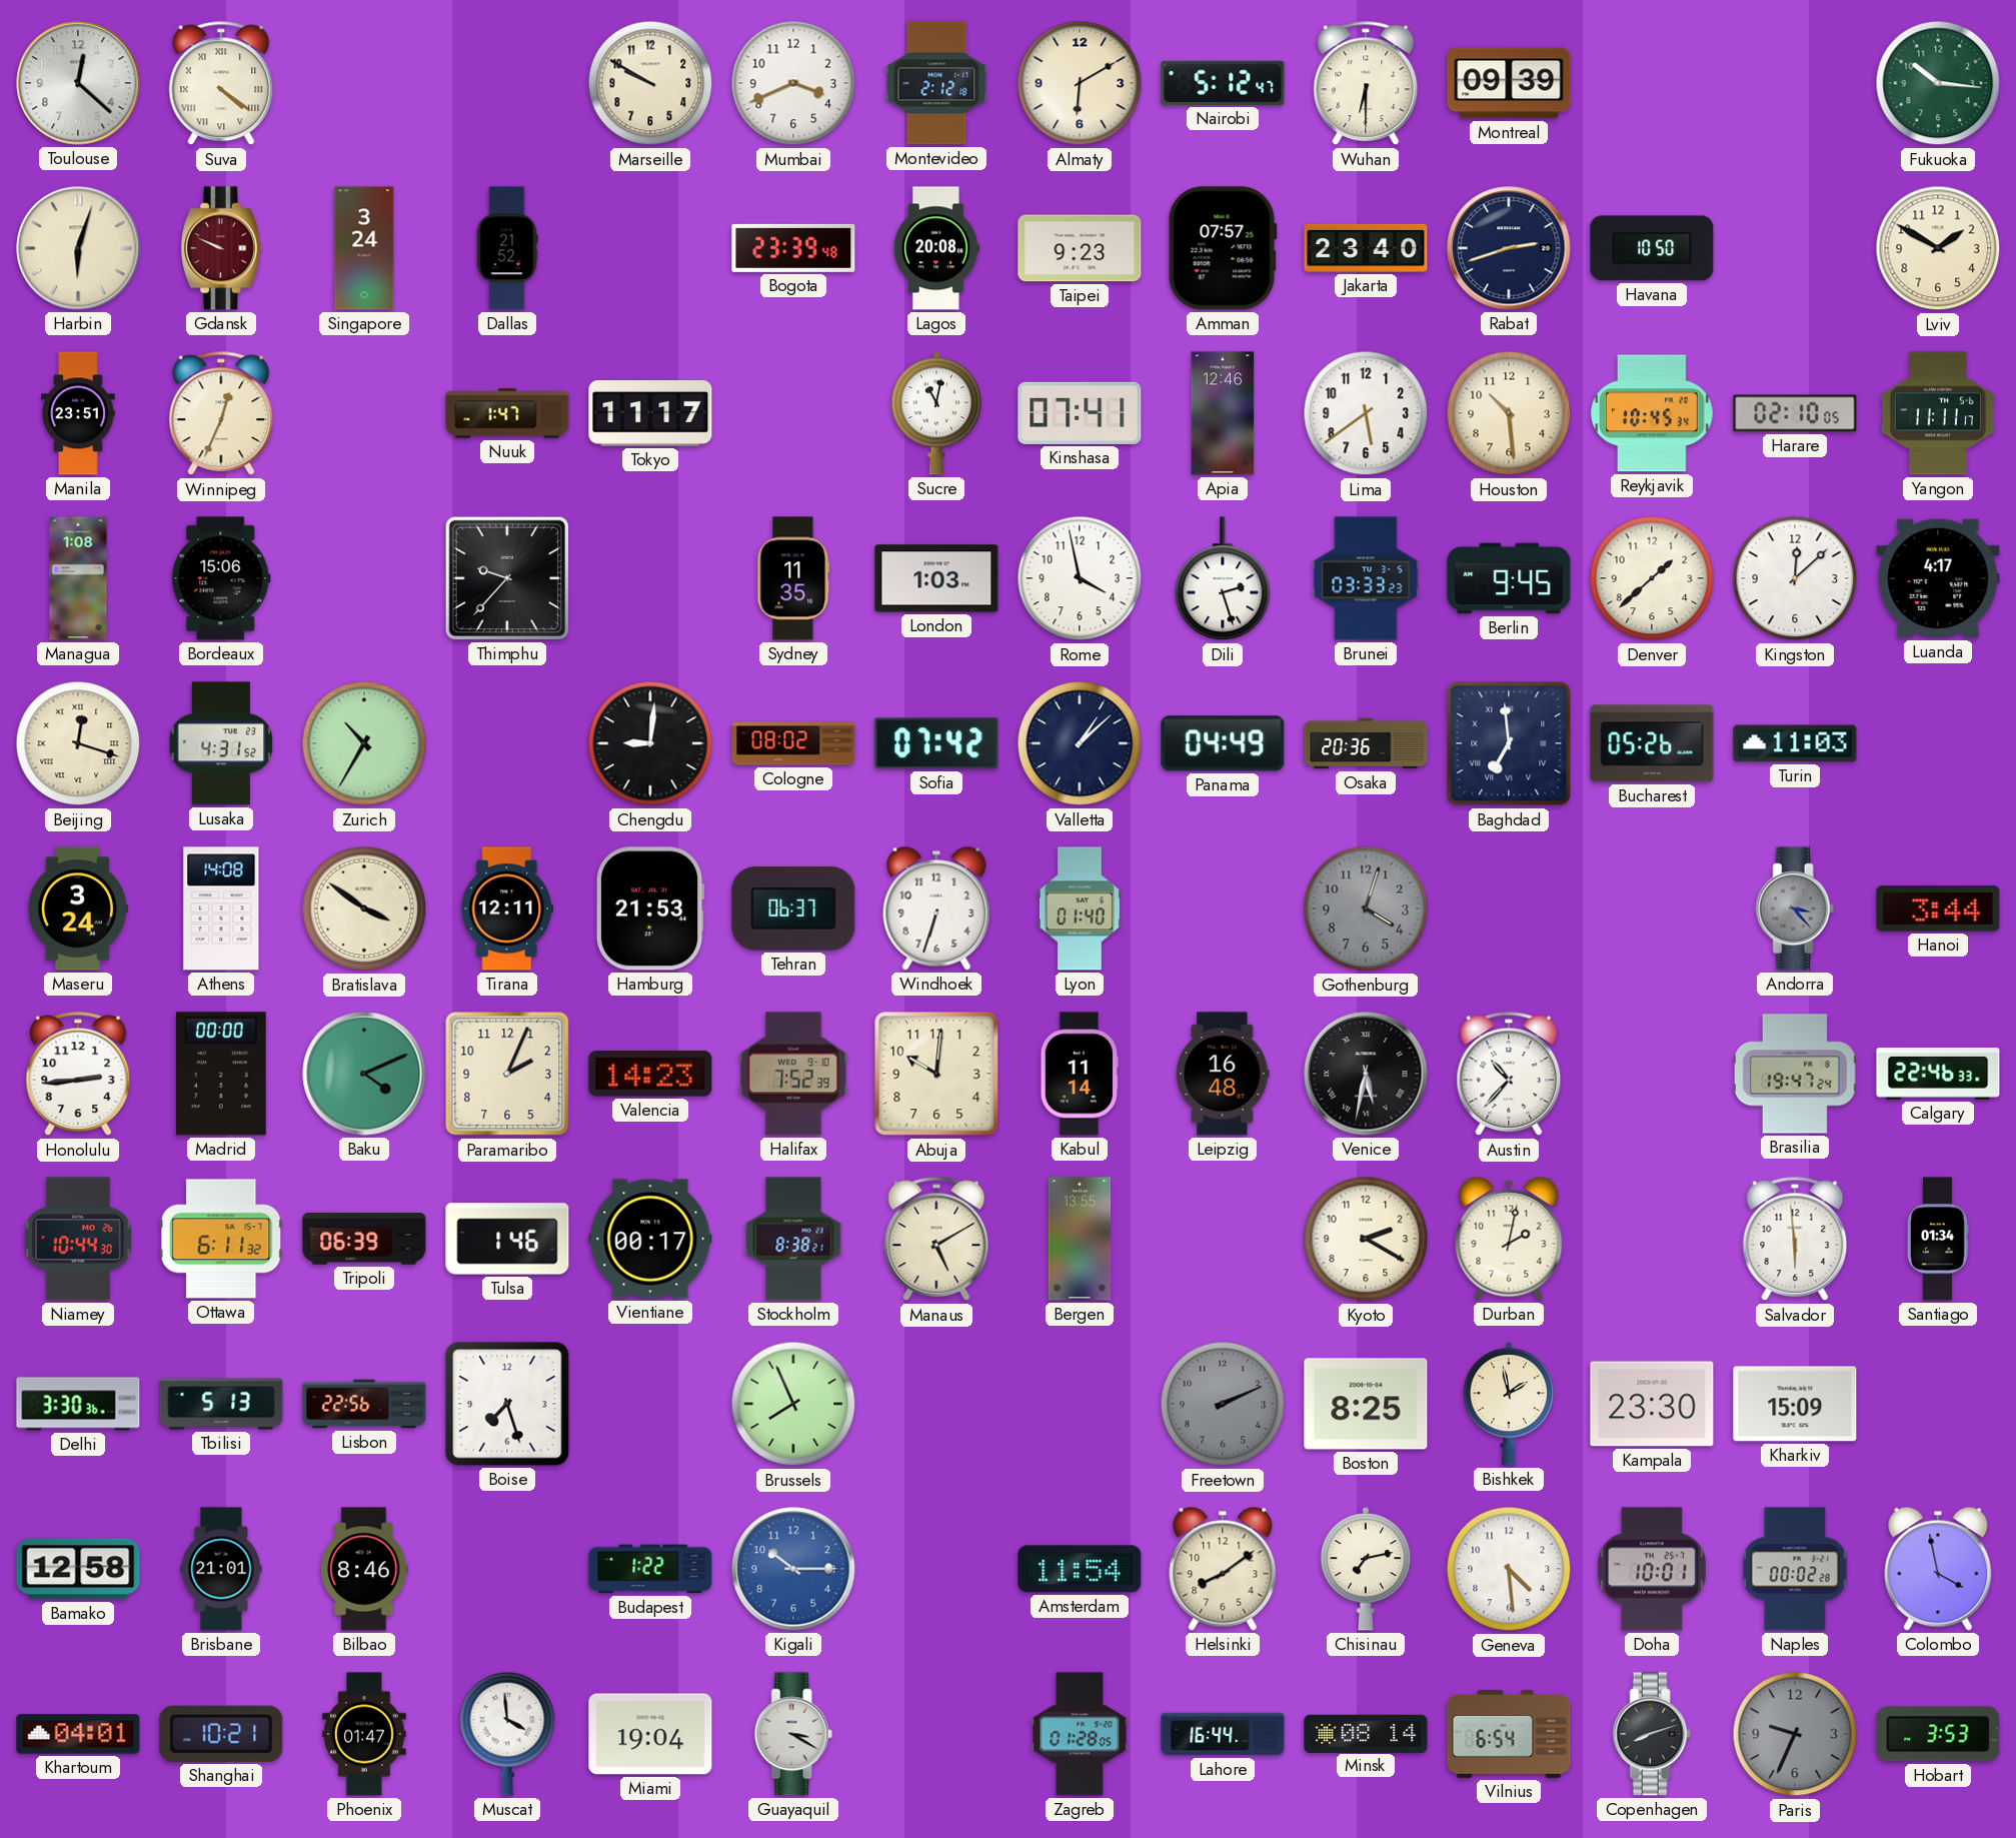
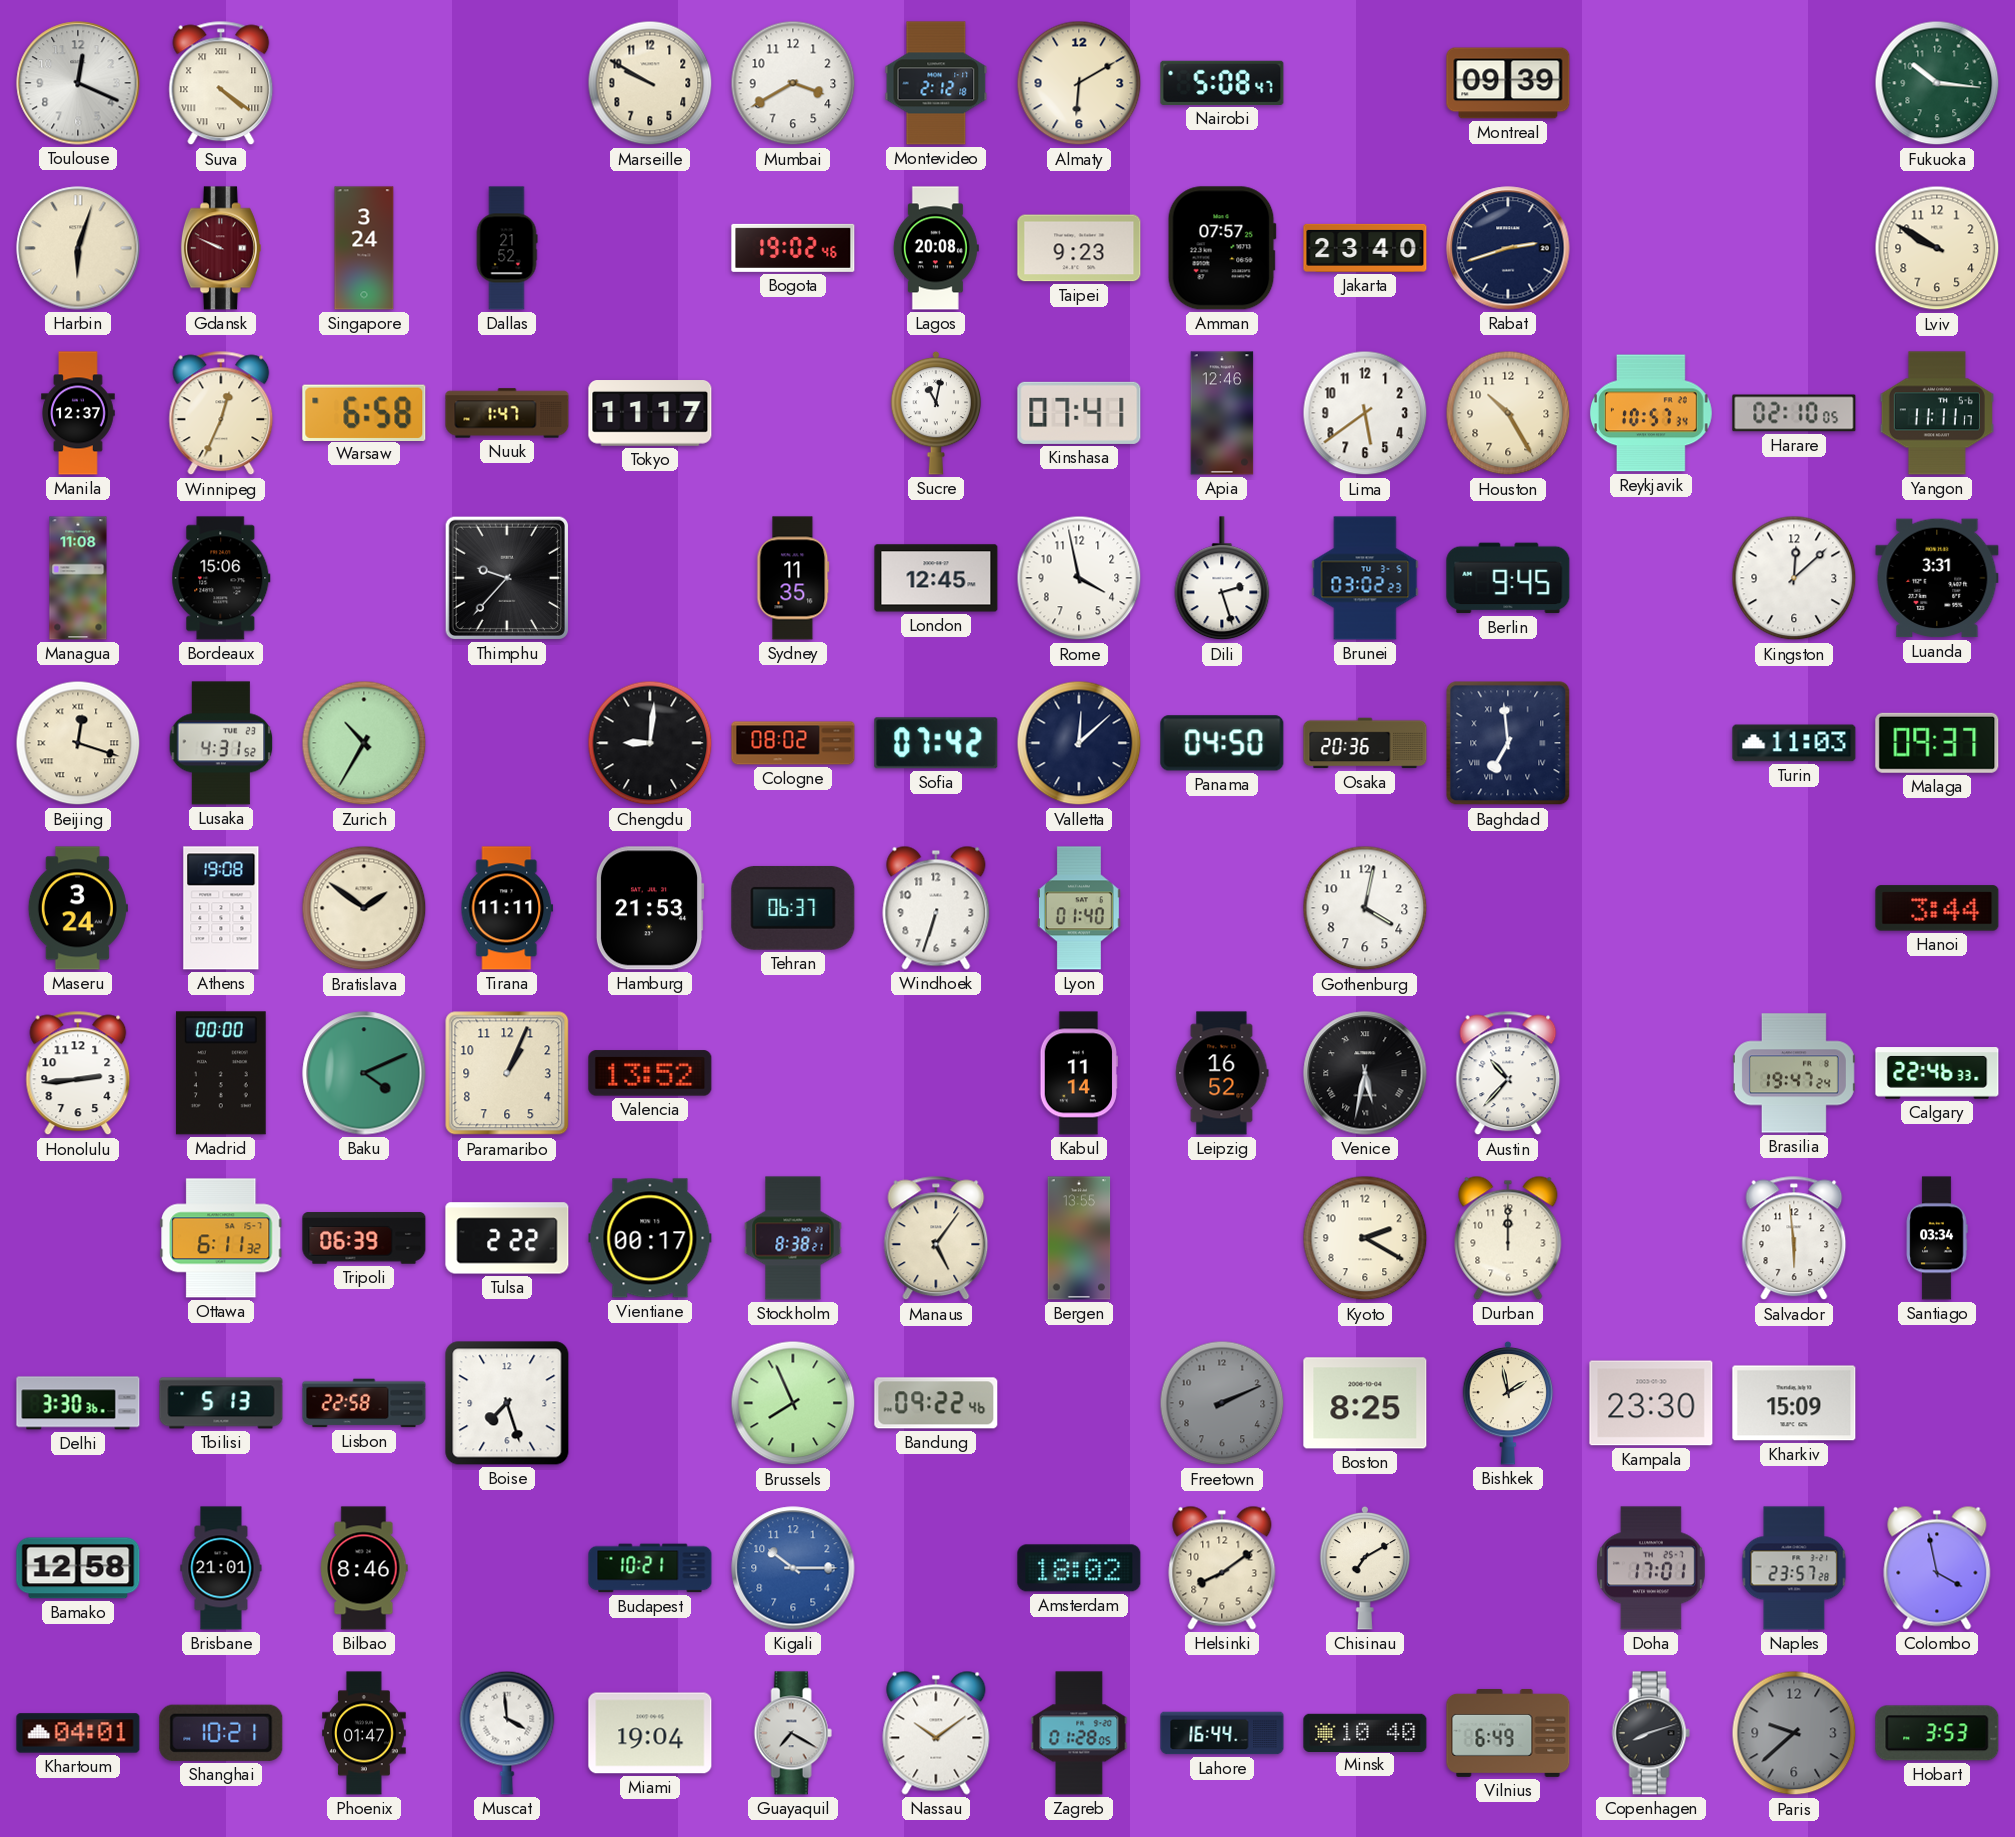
Toulouse: 12:22 -> 12:19 (78, 83)
Mumbai: 3:41 -> 3:40 (793, 83)
Nairobi: 5:12 -> 5:08 (1222, 83)
Wuhan: 6:30 -> none (1366, 83)
Bogota: 23:39 -> 19:02 (793, 248)
Havana: 10:50 -> none (1652, 248)
Lviv: 1:50 -> 9:50 (1937, 248)
Manila: 23:51 -> 12:37 (78, 413)
Warsaw: none -> 6:58 (364, 412)
Houston: 10:29 -> 10:25 (1508, 413)
Reykjavik: 10:45 -> 10:57 (1651, 413)
Managua: 1:08 -> 11:08 (78, 578)
London: 1:03 -> 12:45 (936, 578)
Brunei: 03:33 -> 03:02 (1365, 578)
Denver: 1:38 -> none (1652, 578)
Luanda: 4:17 -> 3:31 (1937, 578)
Valletta: 1:08 -> 12:08 (1079, 743)
Panama: 04:49 -> 04:50 (1222, 743)
Bucharest: 05:26 -> none (1652, 743)
Malaga: none -> 09:37 (1937, 743)
Athens: 14:08 -> 19:08 (221, 908)
Bratislava: 3:51 -> 1:51 (364, 908)
Tirana: 12:11 -> 11:11 (507, 908)
Gothenburg: 4:03 -> 4:02 (1365, 908)
Gothenburg dial: grey -> white (1365, 908)
Andorra: 3:23 -> none (1795, 908)
Paramaribo: 2:04 -> 1:04 (507, 1073)
Valencia: 14:23 -> 13:52 (650, 1073)
Halifax: 7:52 -> none (793, 1074)
Abuja: 10:01 -> none (936, 1074)
Leipzig: 16:48 -> 16:52 (1222, 1073)
Niamey: 10:44 -> none (78, 1239)
Tulsa: 1:46 -> 2:22 (507, 1238)
Manaus: 5:10 -> 5:06 (936, 1238)
Durban: 2:02 -> 12:00 (1508, 1238)
Santiago: 01:34 -> 03:34 (1937, 1238)
Lisbon: 22:56 -> 22:58 (364, 1403)
Bandung: none -> 09:22 (936, 1403)
Budapest: 1:22 -> 10:21 (650, 1568)
Amsterdam: 11:54 -> 18:02 (1079, 1568)
Chisinau: 7:13 -> 7:10 (1365, 1568)
Geneva: 4:29 -> none (1509, 1569)
Doha: 10:01 -> 17:01 (1652, 1568)
Naples: 00:02 -> 23:57 (1794, 1568)
Guayaquil: 3:20 -> 7:20 (793, 1733)
Nassau: none -> 10:09 (936, 1733)
Minsk: 08:14 -> 10:40 (1365, 1732)
Vilnius: 6:54 -> 6:49 (1508, 1733)
Paris: 9:34 -> 9:38 (1794, 1733)
